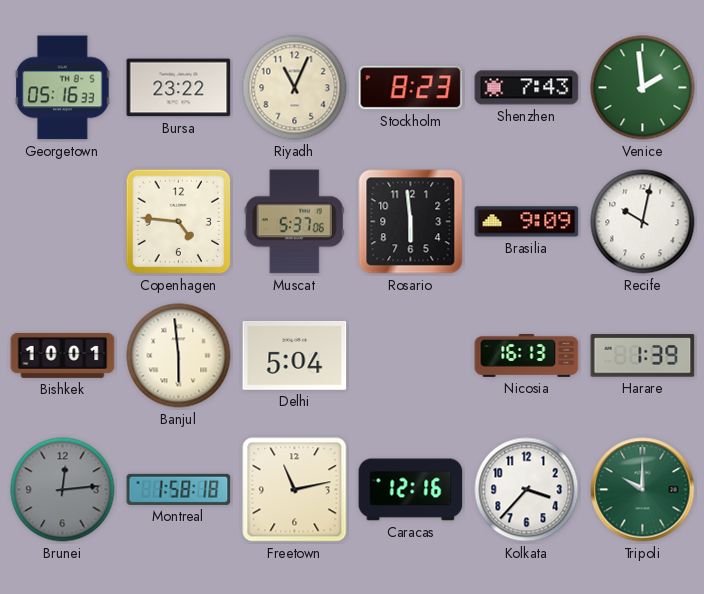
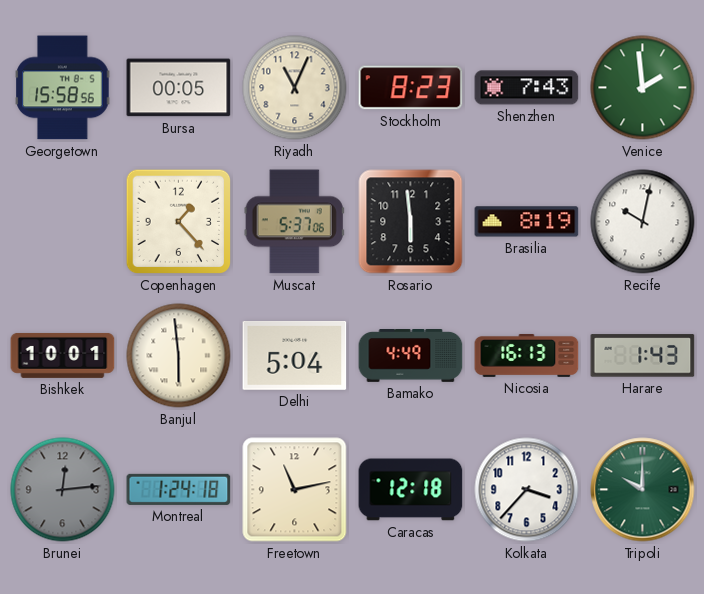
Georgetown: 05:16 -> 15:58 (63, 88)
Bursa: 23:22 -> 00:05 (179, 88)
Copenhagen: 4:46 -> 1:23 (179, 222)
Brasilia: 9:09 -> 8:19 (527, 222)
Bamako: none -> 4:49 (411, 356)
Harare: 1:39 -> 1:43 (643, 356)
Montreal: 1:58 -> 1:24 (179, 489)
Caracas: 12:16 -> 12:18 (411, 490)
